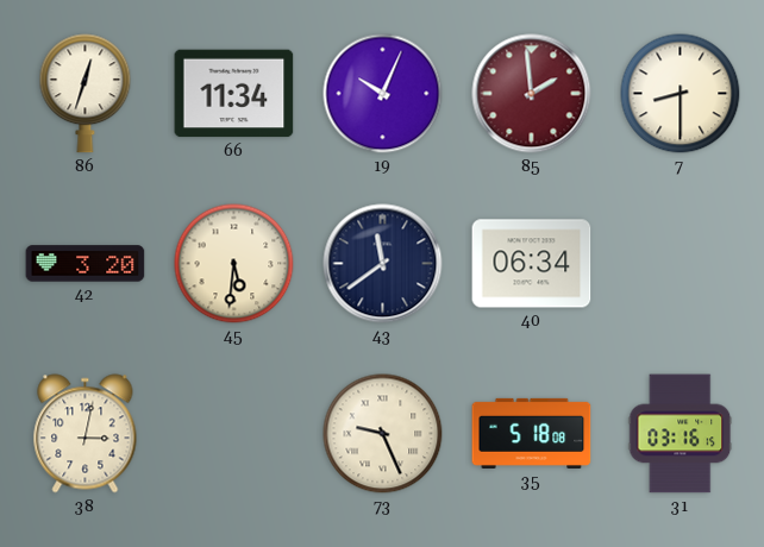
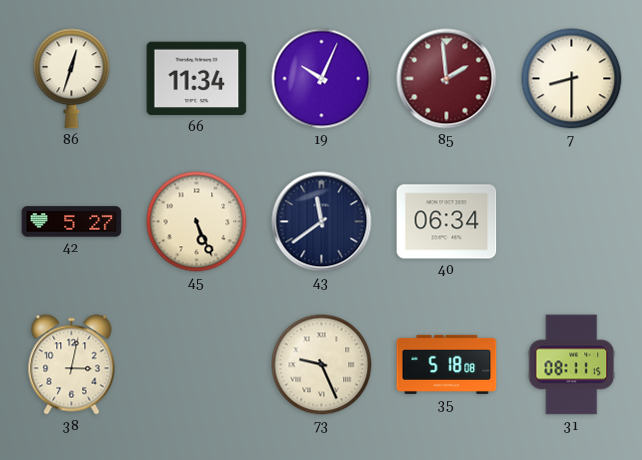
42: 3:20 -> 5:27 (72, 222)
45: 5:31 -> 5:26 (197, 222)
31: 03:16 -> 08:11 (572, 365)
